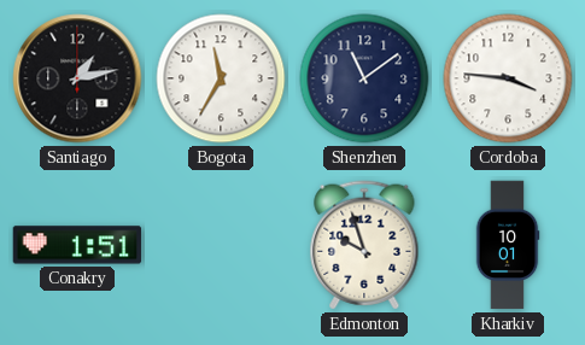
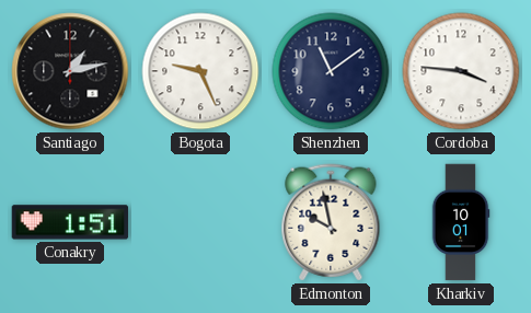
Bogota: 11:35 -> 9:26 (200, 71)
Edmonton: 9:57 -> 9:58 (331, 222)
